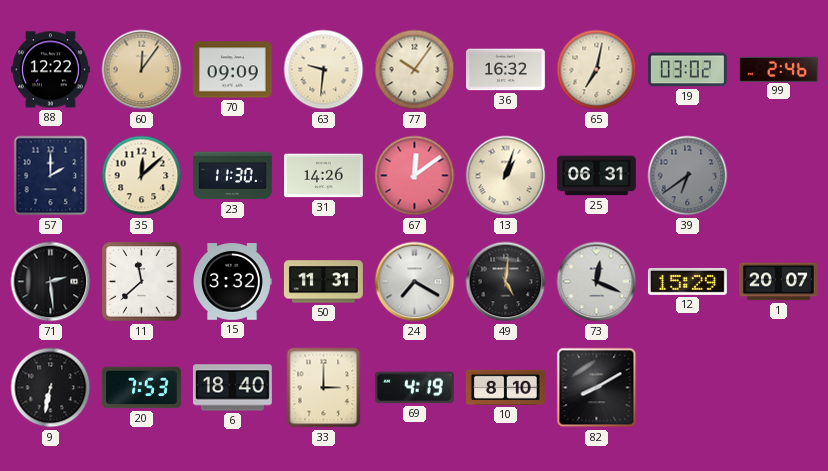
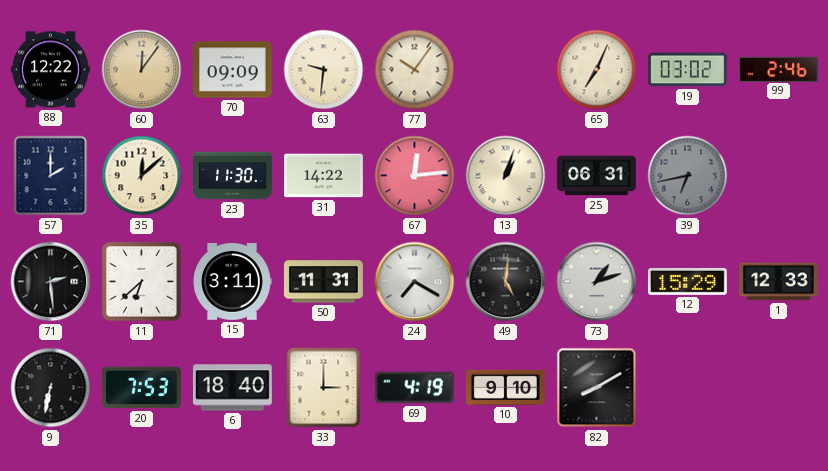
36: 16:32 -> none (506, 70)
65: 7:02 -> 7:04 (597, 70)
31: 14:26 -> 14:22 (324, 176)
67: 12:09 -> 12:14 (415, 176)
39: 6:39 -> 6:43 (688, 176)
11: 11:38 -> 6:38 (142, 282)
15: 3:32 -> 3:11 (232, 282)
73: 12:19 -> 1:12 (597, 282)
1: 20:07 -> 12:33 (779, 282)
10: 8:10 -> 9:10 (505, 387)
